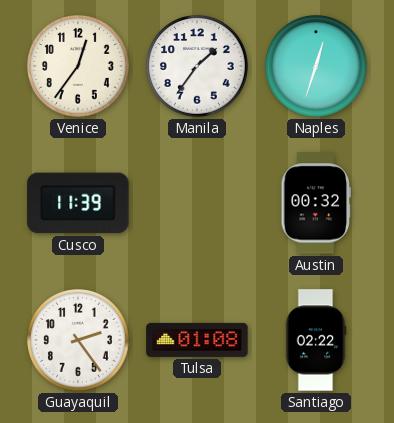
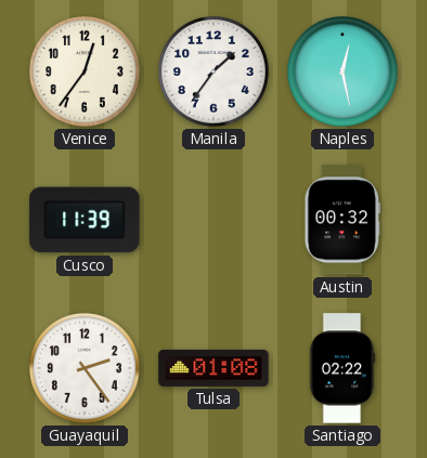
Naples: 12:33 -> 12:28 (344, 73)
